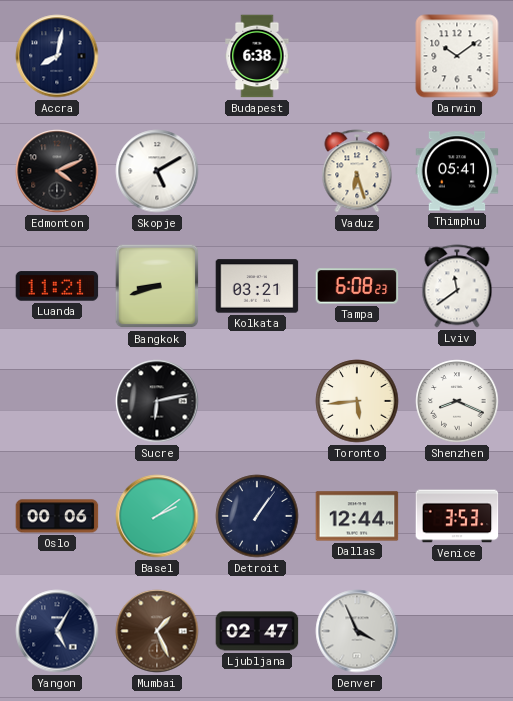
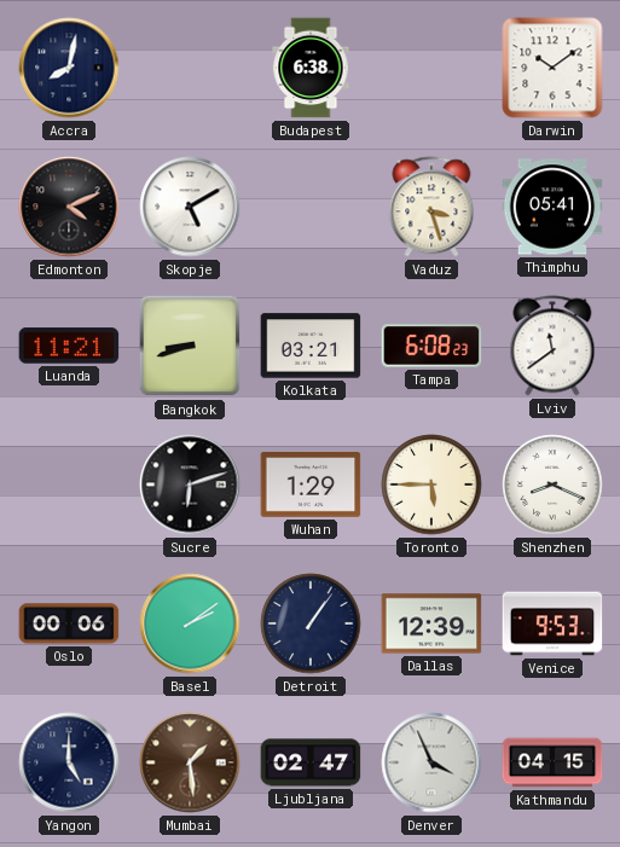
Vaduz: 6:27 -> 3:27 (431, 207)
Sucre: 6:13 -> 6:12 (190, 485)
Wuhan: none -> 1:29 (311, 485)
Toronto: 5:44 -> 5:45 (431, 485)
Dallas: 12:44 -> 12:39 (431, 623)
Venice: 3:53 -> 9:53 (552, 623)
Yangon: 5:05 -> 5:00 (69, 762)
Mumbai: 1:26 -> 1:29 (190, 762)
Kathmandu: none -> 04:15 (552, 762)
